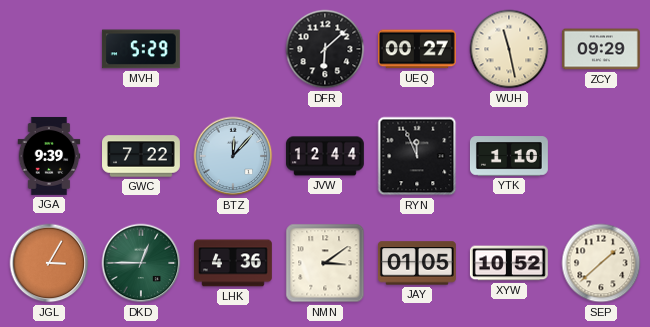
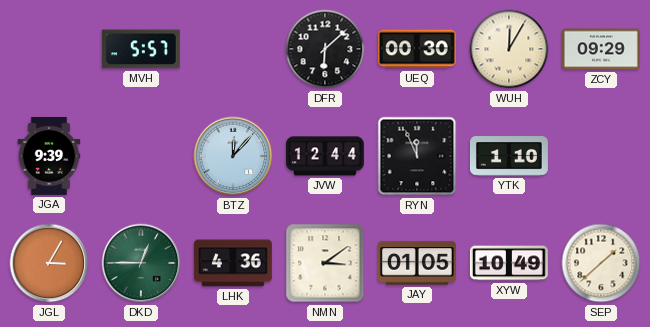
MVH: 5:29 -> 5:57 (141, 49)
UEQ: 00:27 -> 00:30 (417, 49)
WUH: 11:28 -> 12:05 (509, 49)
GWC: 7:22 -> none (142, 156)
XYW: 10:52 -> 10:49 (509, 263)
